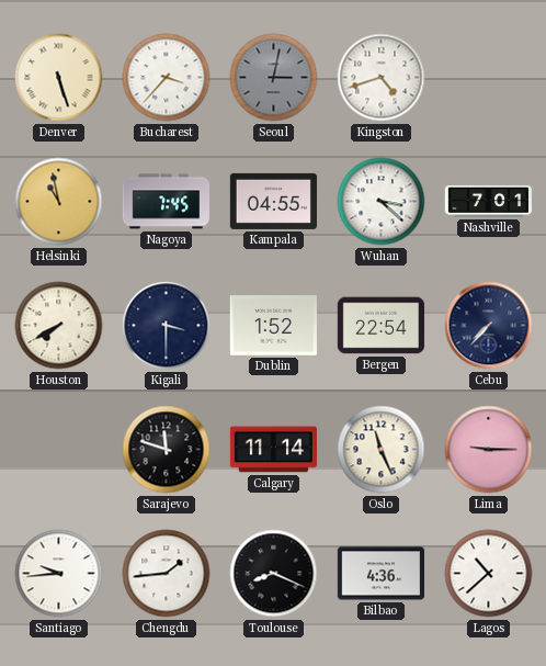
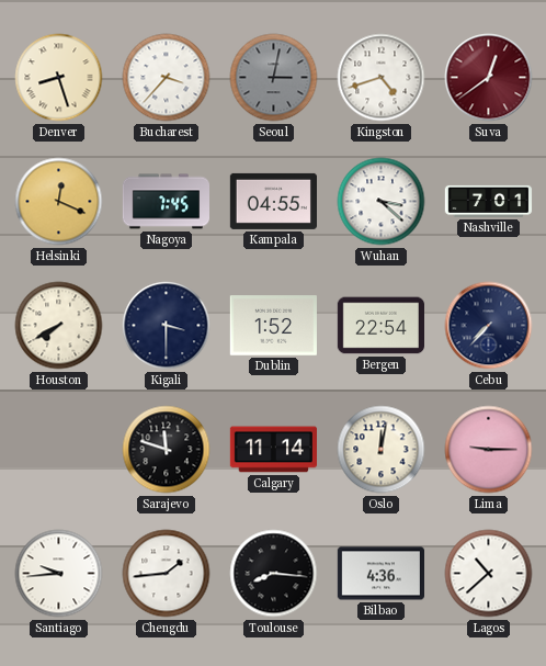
Denver: 5:27 -> 8:27 (59, 78)
Suva: none -> 12:39 (489, 78)
Helsinki: 10:58 -> 12:19 (59, 202)
Oslo: 11:26 -> 12:02 (382, 450)
Toulouse: 8:19 -> 8:16 (274, 574)
